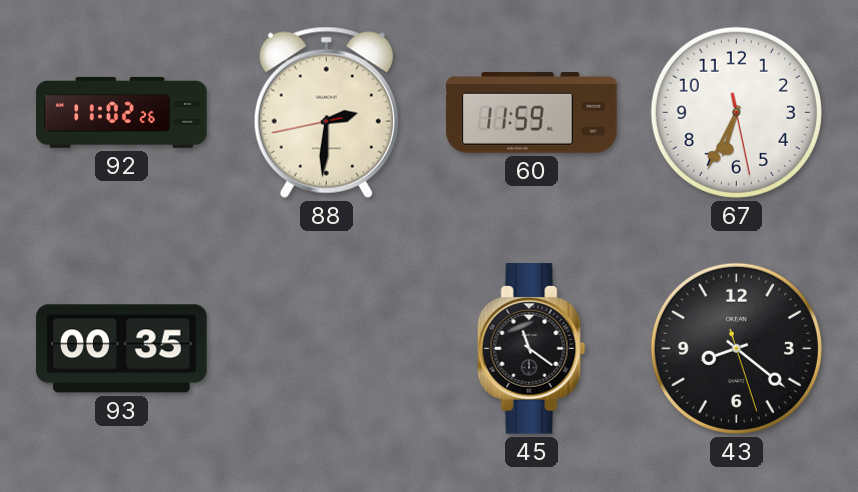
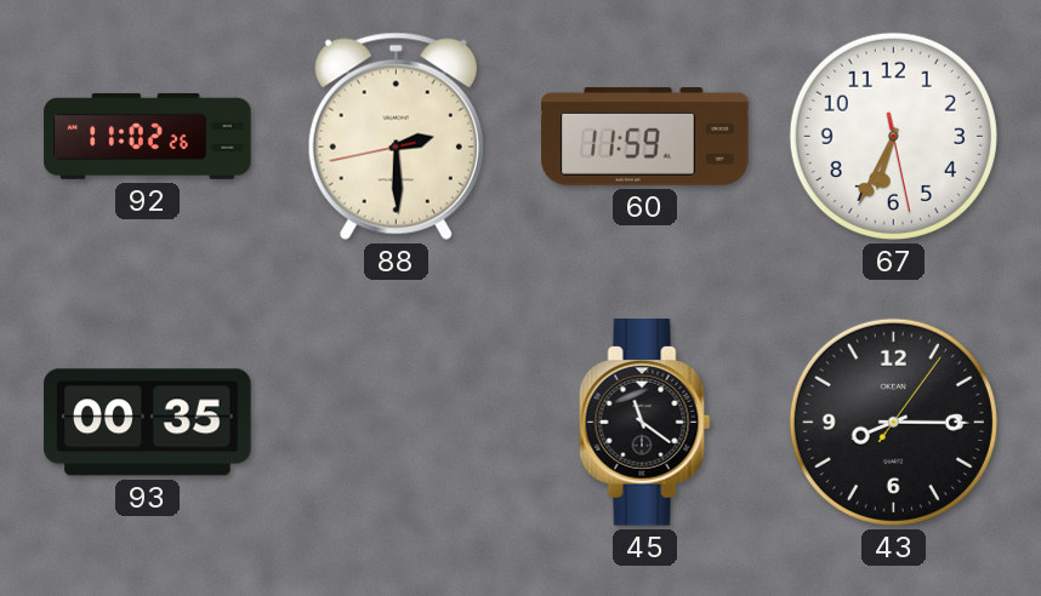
88: 2:30 -> 2:29 (396, 136)
43: 8:21 -> 8:15 (893, 422)
